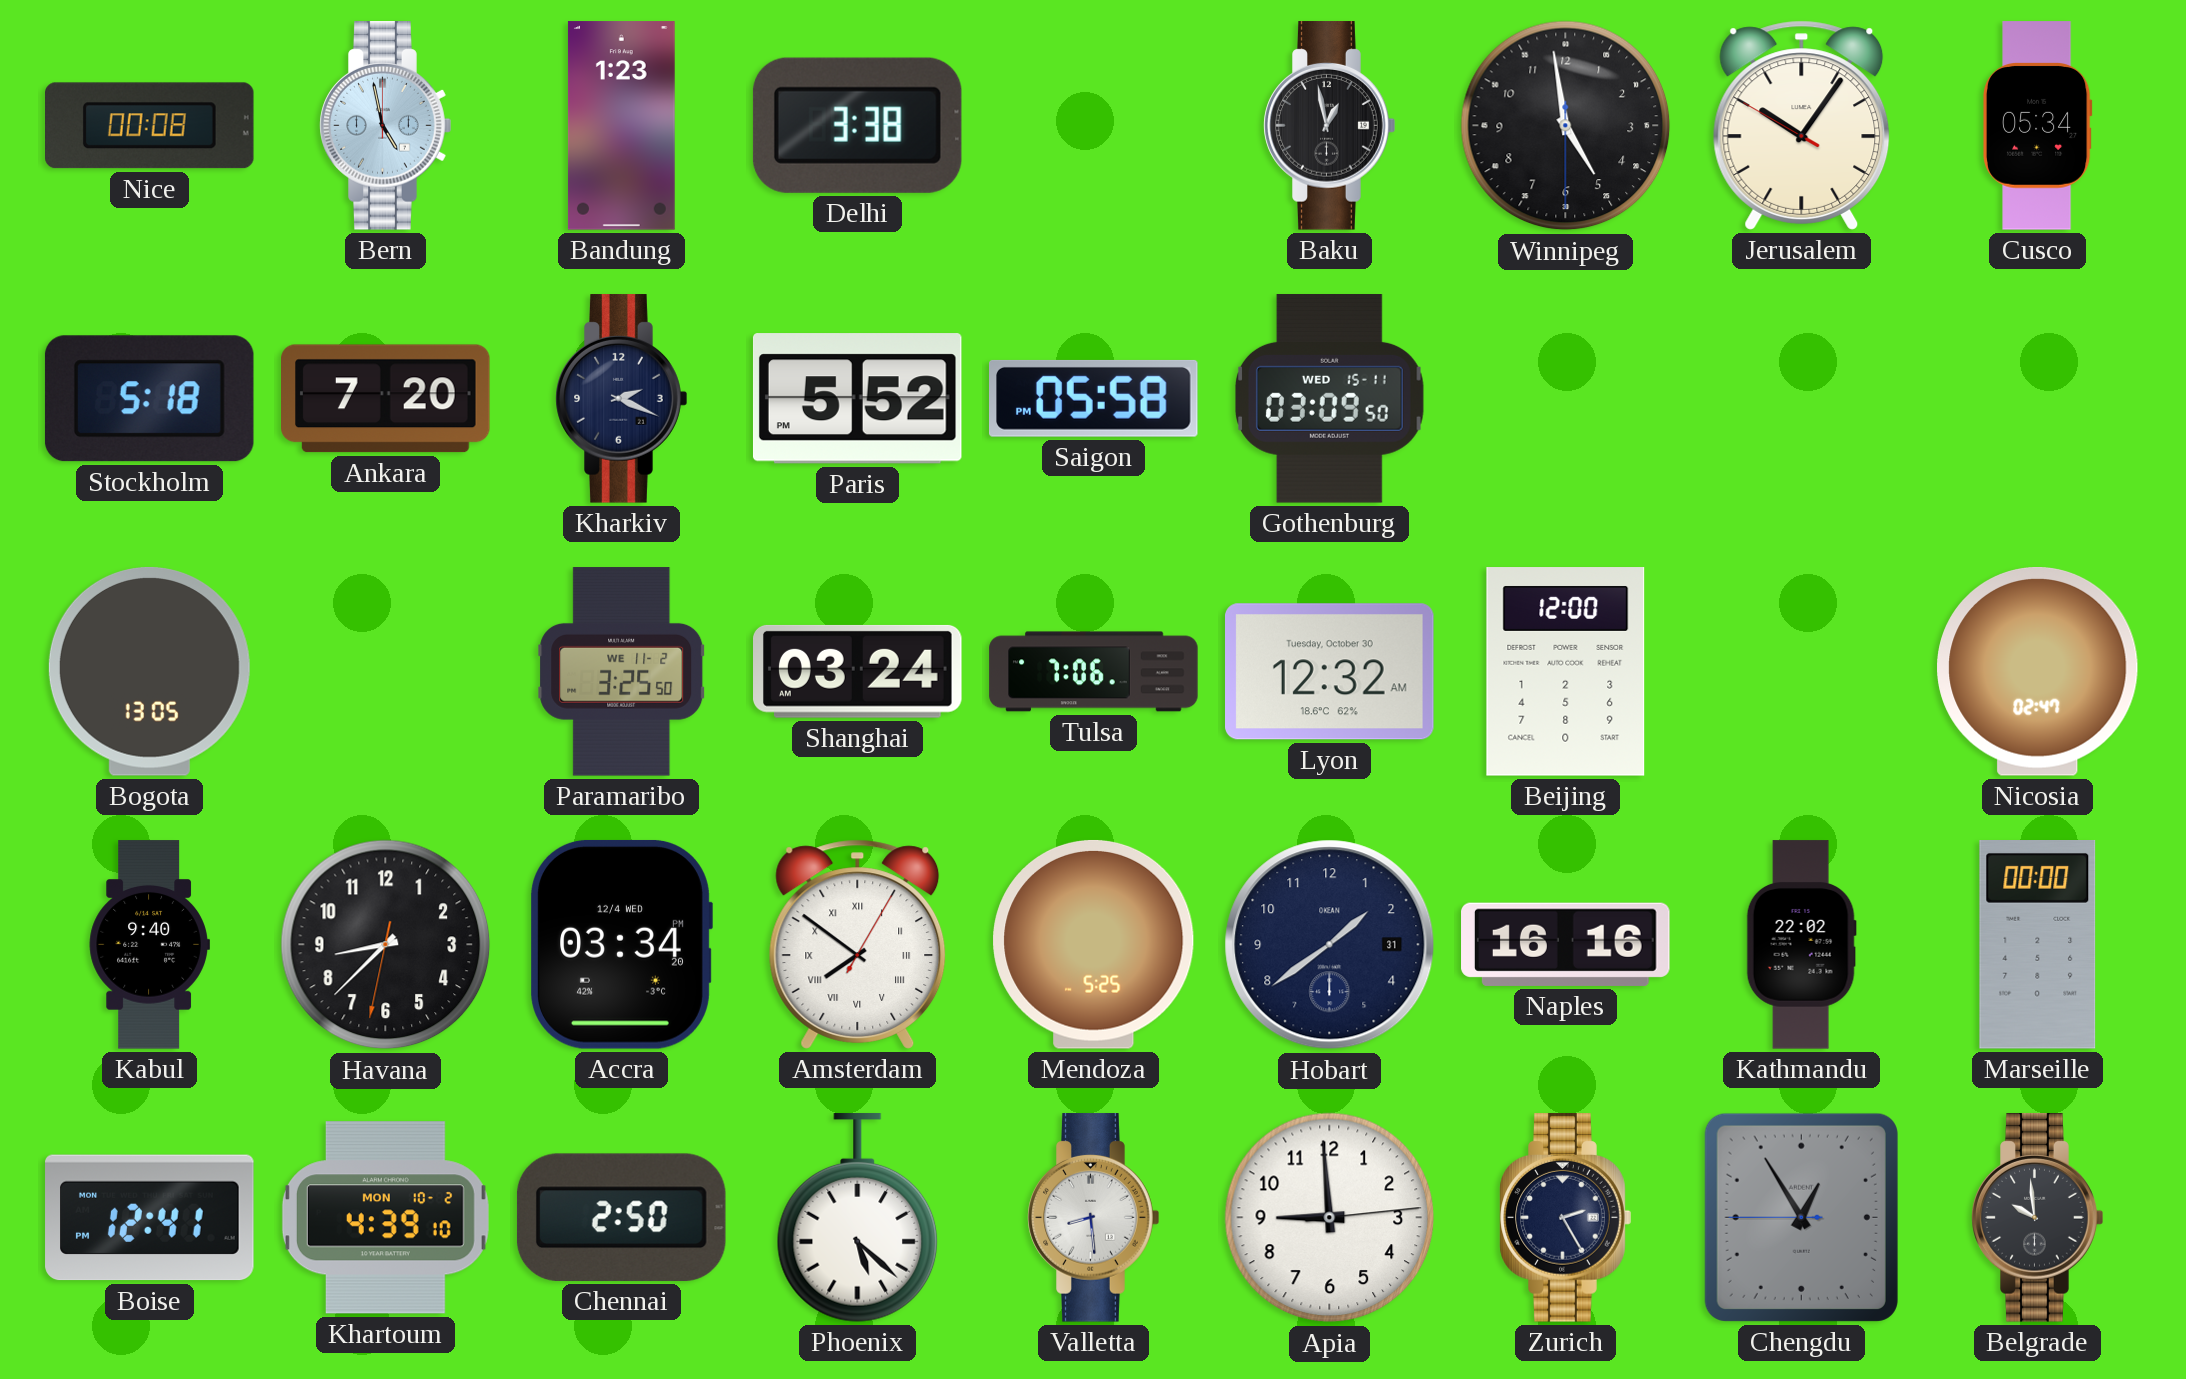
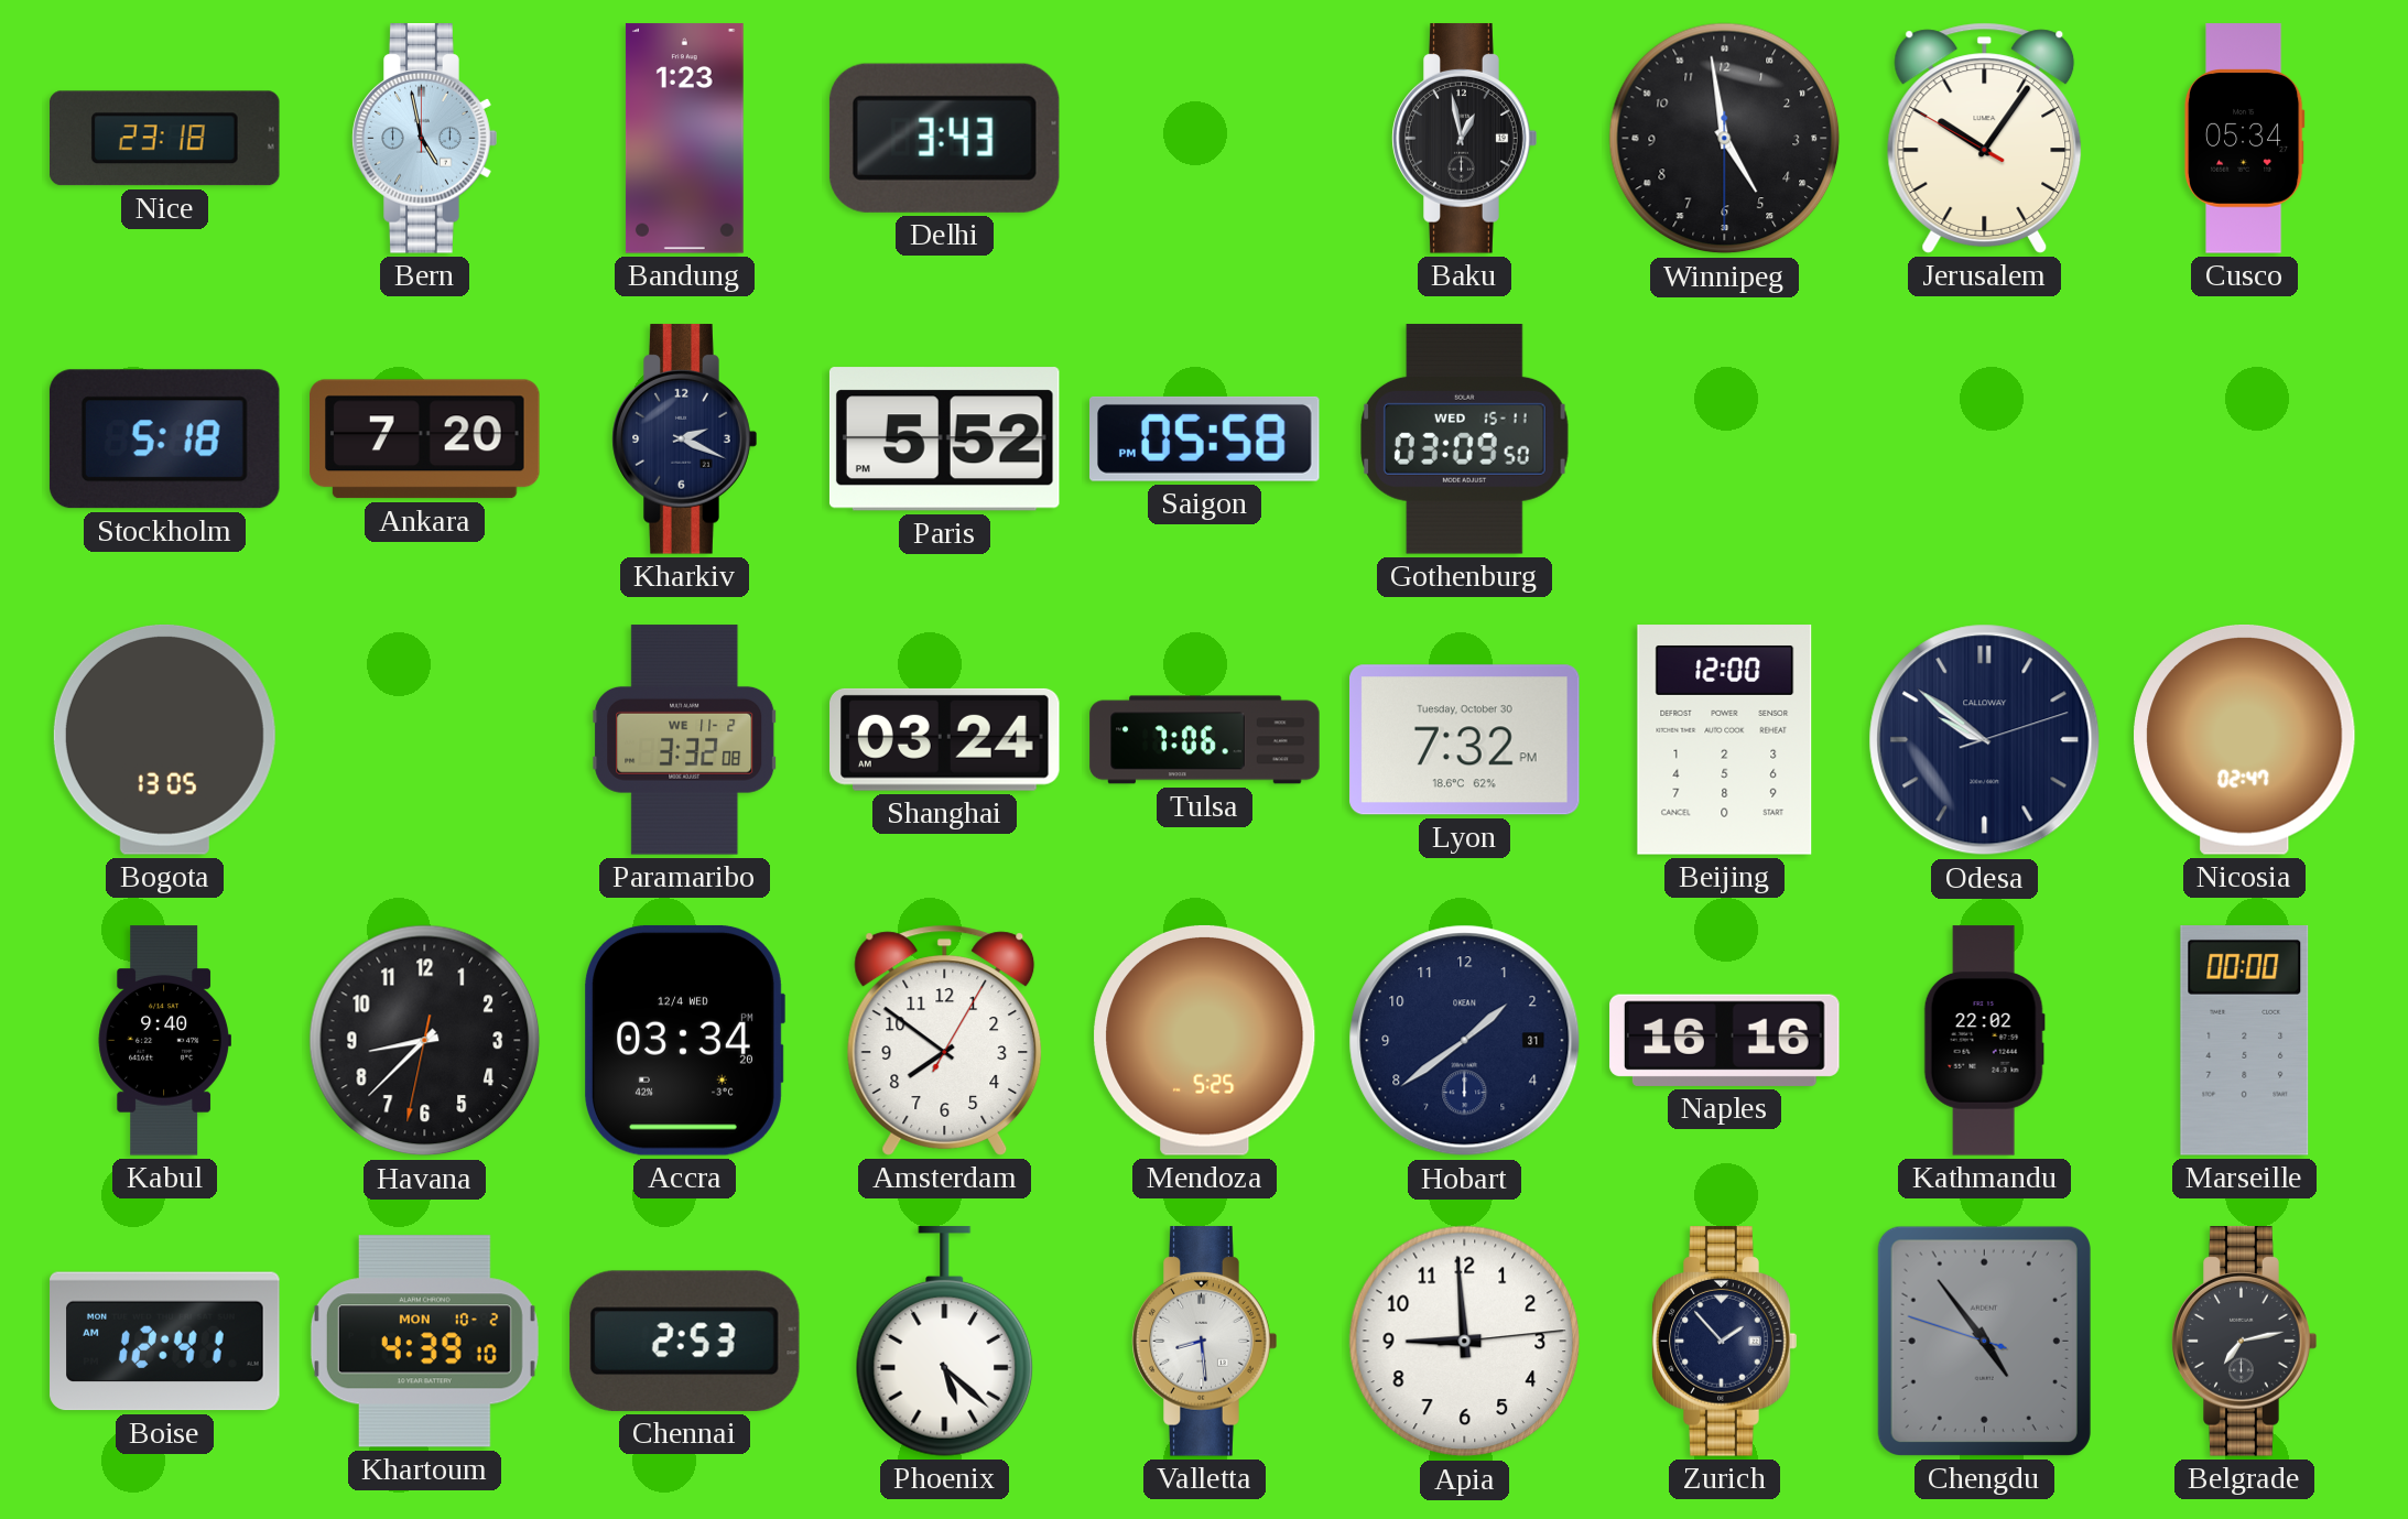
Nice: 00:08 -> 23:18 (165, 139)
Delhi: 3:38 -> 3:43 (944, 138)
Paramaribo: 3:25 -> 3:32 (685, 740)
Lyon: 12:32 -> 7:32 (1465, 740)
Odesa: none -> 9:51 (1985, 740)
Amsterdam numerals: Roman -> Arabic (945, 1040)
Boise: 12:41 PM -> 12:41 AM (165, 1342)
Chennai: 2:50 -> 2:53 (684, 1341)
Zurich: 2:25 -> 1:53 (1725, 1342)
Chengdu: 12:54 -> 4:53 (1984, 1341)
Belgrade: 9:59 -> 7:13 (2245, 1342)
